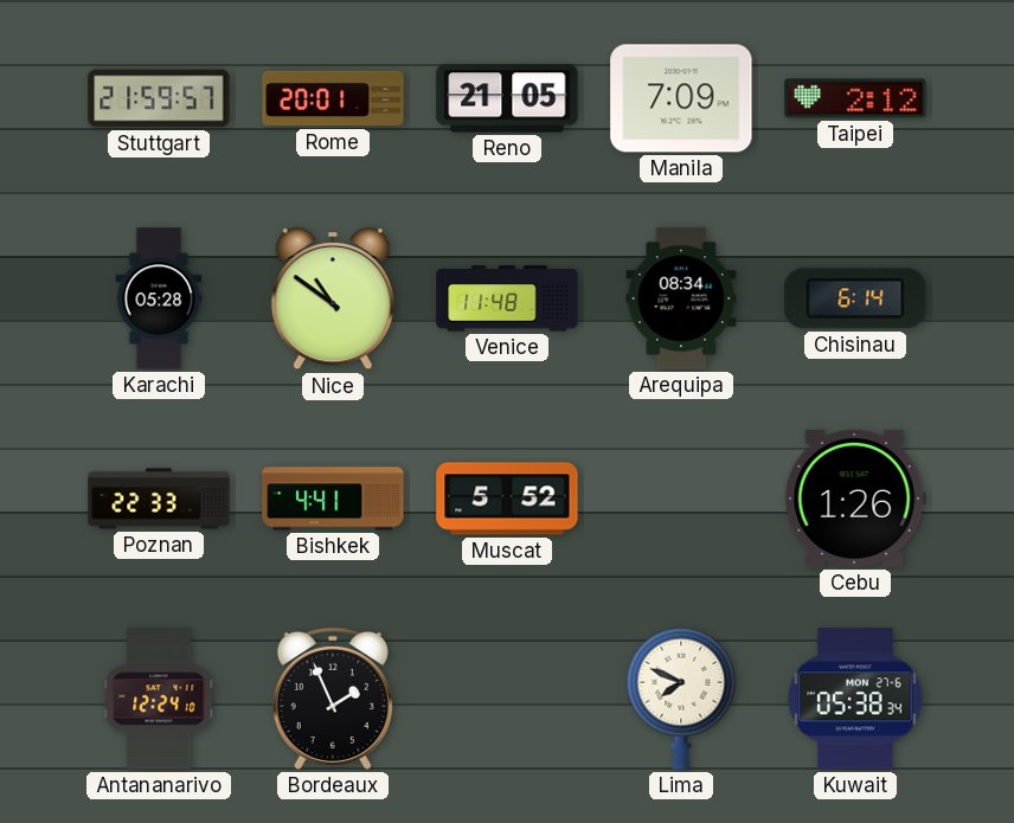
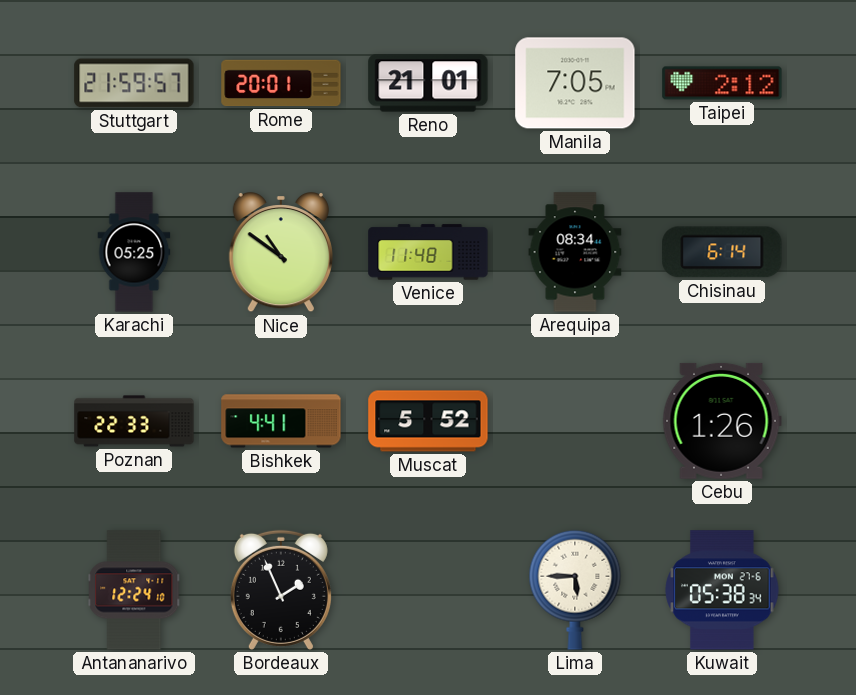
Reno: 21:05 -> 21:01 (428, 83)
Manila: 7:09 -> 7:05 (575, 83)
Karachi: 05:28 -> 05:25 (134, 252)
Lima: 7:49 -> 5:45 (575, 590)
